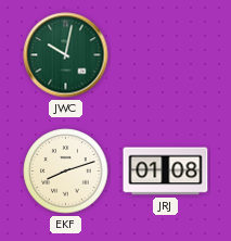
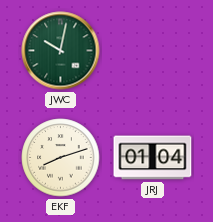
JRJ: 01:08 -> 01:04 (153, 158)
